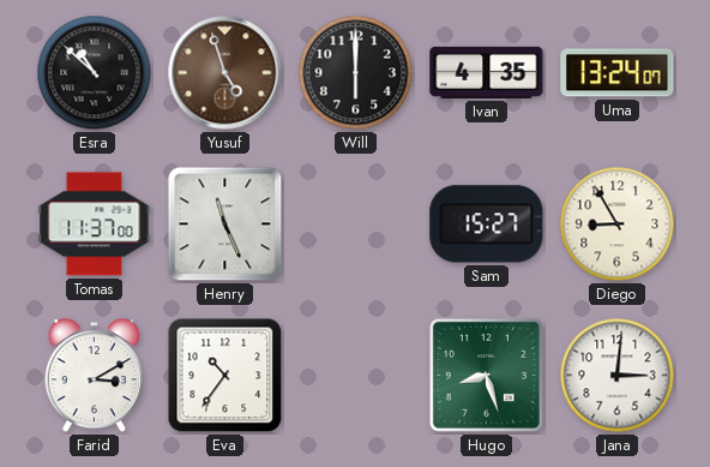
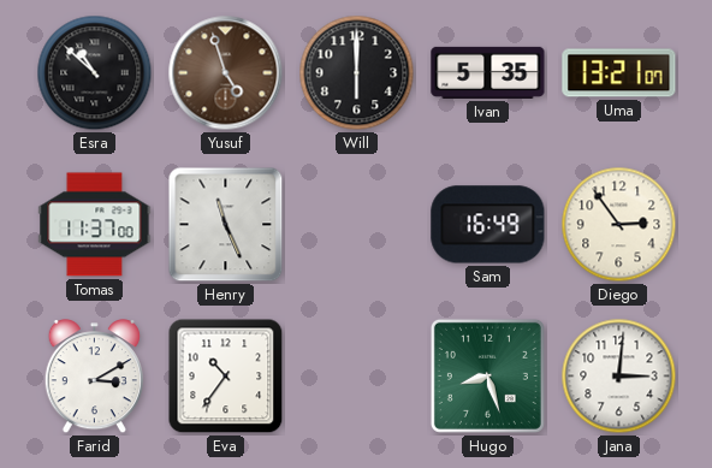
Ivan: 4:35 -> 5:35 (488, 72)
Uma: 13:24 -> 13:21 (619, 73)
Sam: 15:27 -> 16:49 (488, 225)
Diego: 8:55 -> 2:54 (619, 225)
